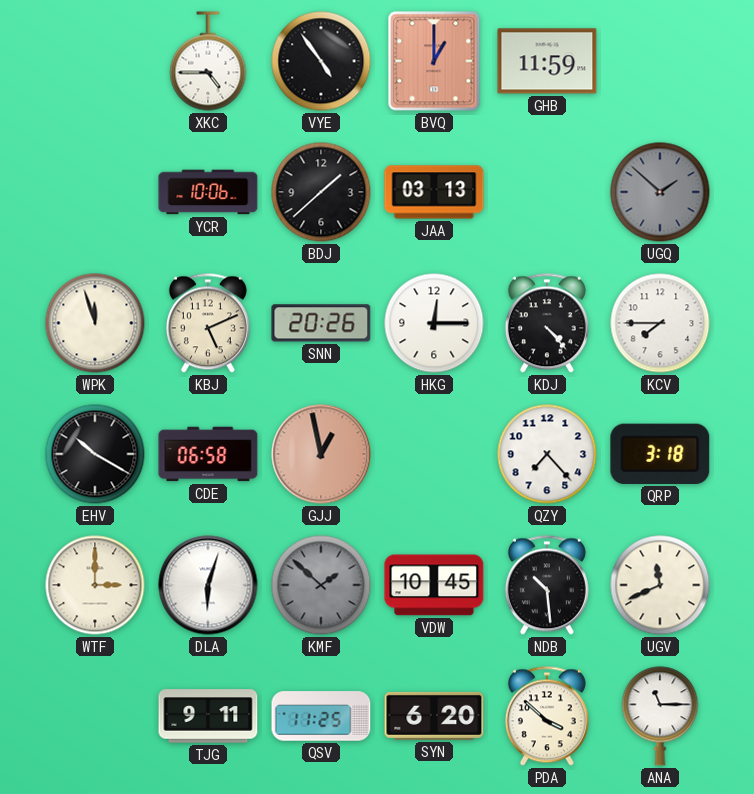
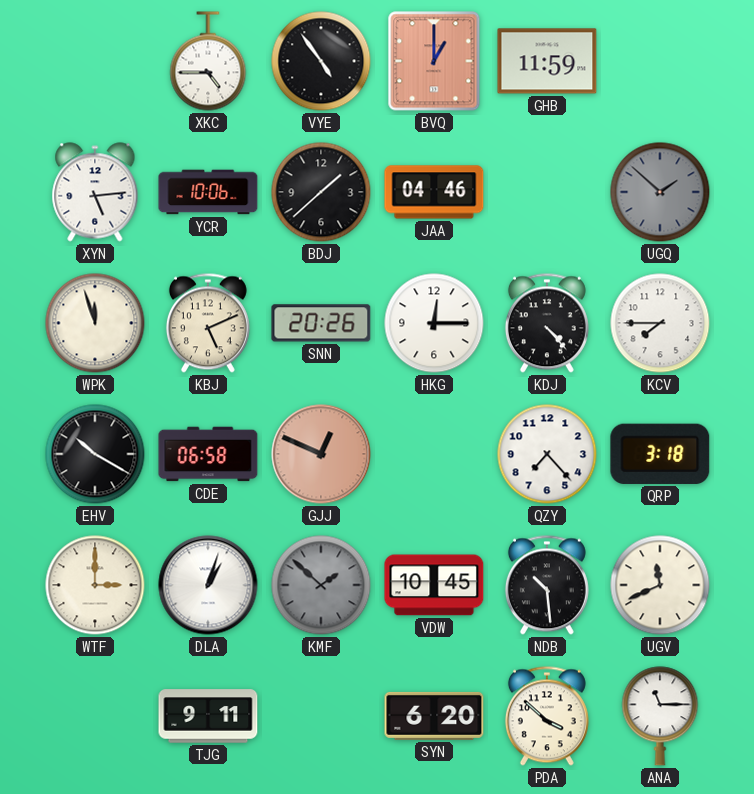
XYN: none -> 5:14 (95, 192)
JAA: 03:13 -> 04:46 (434, 192)
GJJ: 12:58 -> 12:49 (321, 454)
DLA: 6:03 -> 1:03 (208, 585)
QSV: 11:25 -> none (321, 716)
